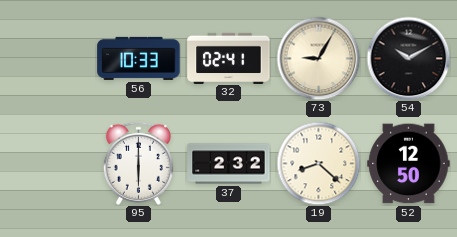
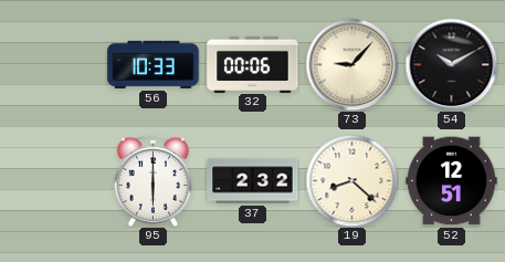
32: 02:41 -> 00:06 (253, 64)
73: 9:05 -> 9:07 (351, 64)
52: 12:50 -> 12:51 (452, 181)
